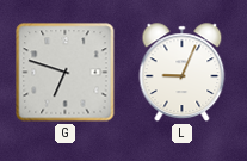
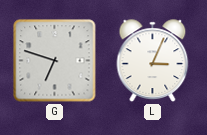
L: 9:04 -> 3:04 (153, 61)
